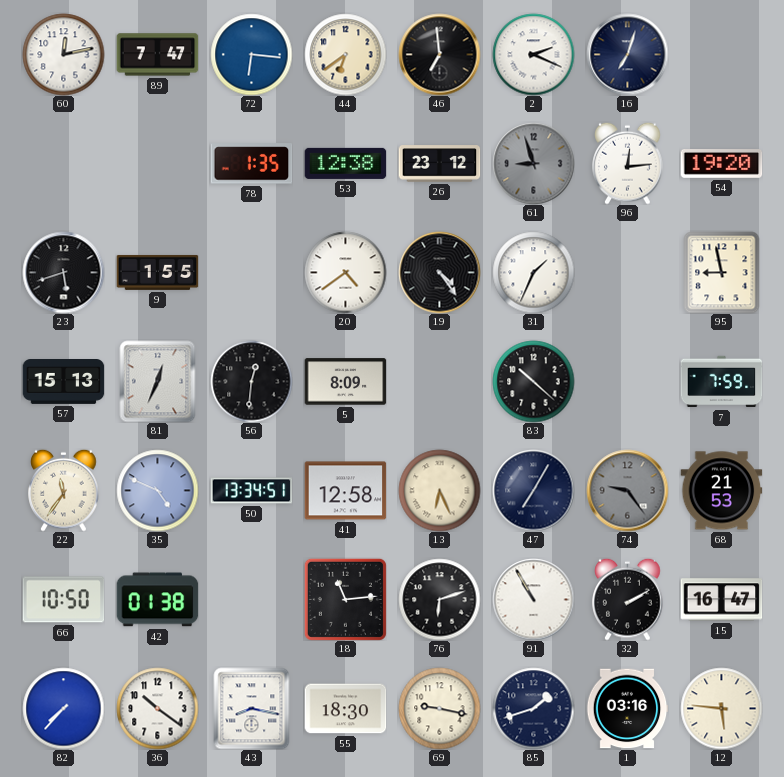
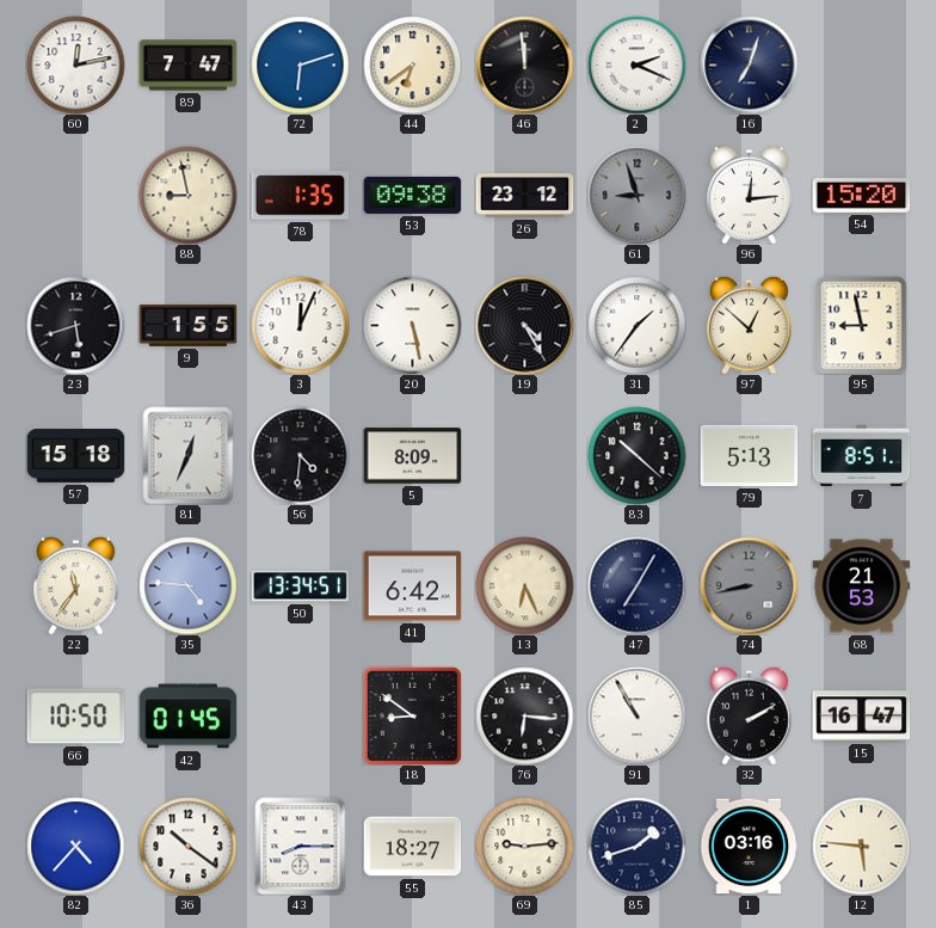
72: 6:16 -> 6:12 (300, 64)
46: 6:59 -> 11:59 (524, 64)
88: none -> 8:58 (187, 195)
53: 12:38 -> 09:38 (412, 195)
54: 19:20 -> 15:20 (861, 196)
3: none -> 12:04 (300, 325)
20: 4:39 -> 5:28 (412, 325)
19: 4:24 -> 4:25 (524, 325)
31: 1:34 -> 1:36 (636, 325)
97: none -> 12:52 (750, 325)
57: 15:13 -> 15:18 (75, 456)
56: 12:31 -> 4:31 (300, 455)
79: none -> 5:13 (749, 455)
7: 7:59 -> 8:51 (861, 456)
35: 4:49 -> 4:46 (187, 585)
41: 12:58 -> 6:42 (412, 586)
74: 9:24 -> 8:43 (749, 585)
42: 01:38 -> 01:45 (187, 717)
18: 11:14 -> 8:51 (412, 715)
76: 6:12 -> 6:16 (524, 715)
82: 7:37 -> 4:37 (75, 846)
43: 8:17 -> 8:15 (301, 846)
55: 18:30 -> 18:27 (412, 847)
69: 9:17 -> 9:14 (524, 846)
